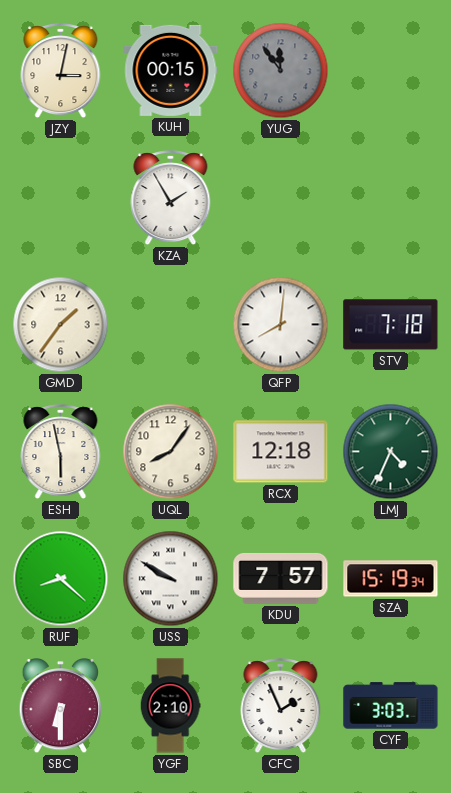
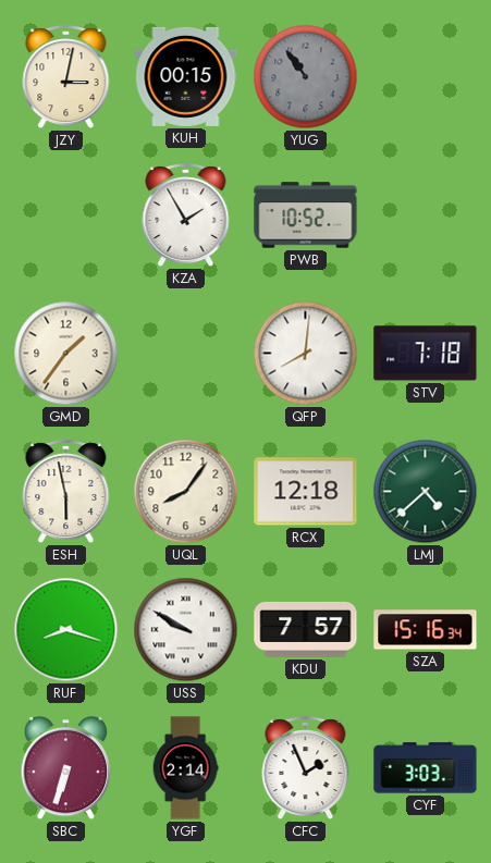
YUG: 11:54 -> 10:54 (306, 77)
PWB: none -> 10:52 (306, 215)
LMJ: 4:34 -> 4:38 (426, 492)
RUF: 8:22 -> 8:18 (66, 630)
SZA: 15:19 -> 15:16 (426, 630)
SBC: 6:30 -> 6:33 (66, 769)
YGF: 2:10 -> 2:14 (185, 768)
